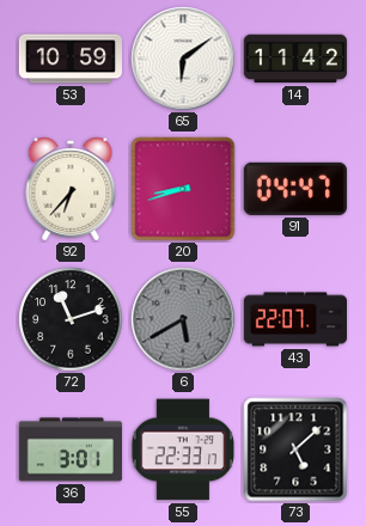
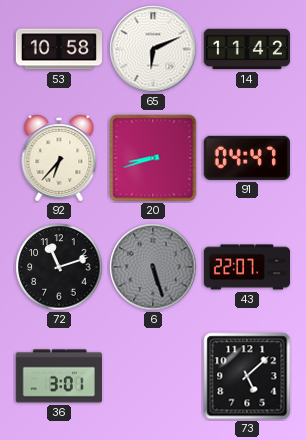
53: 10:59 -> 10:58 (58, 49)
65: 6:09 -> 6:11 (153, 49)
6: 5:40 -> 5:27 (153, 267)
55: 22:33 -> none (183, 449)
